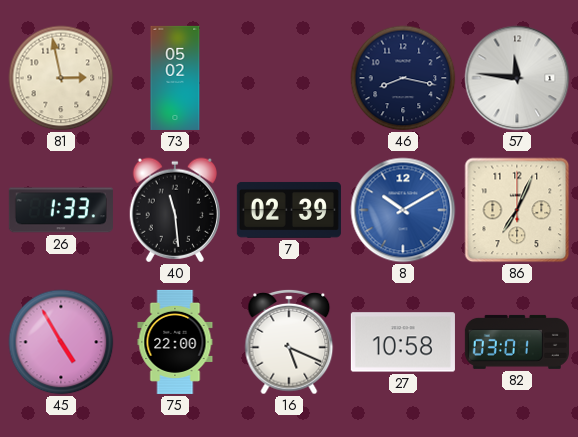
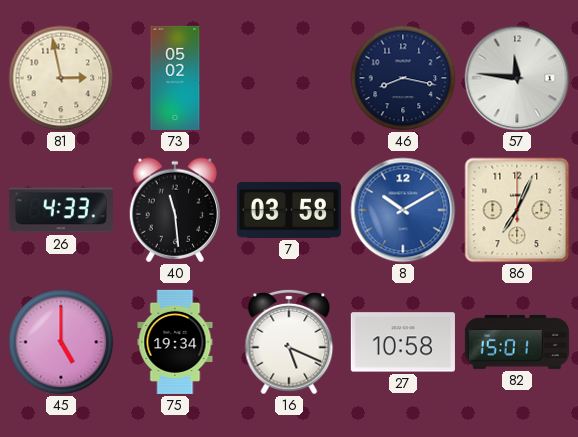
26: 1:33 -> 4:33 (61, 210)
7: 02:39 -> 03:58 (289, 210)
45: 4:55 -> 5:00 (61, 342)
75: 22:00 -> 19:34 (175, 342)
82: 03:01 -> 15:01 (517, 342)
